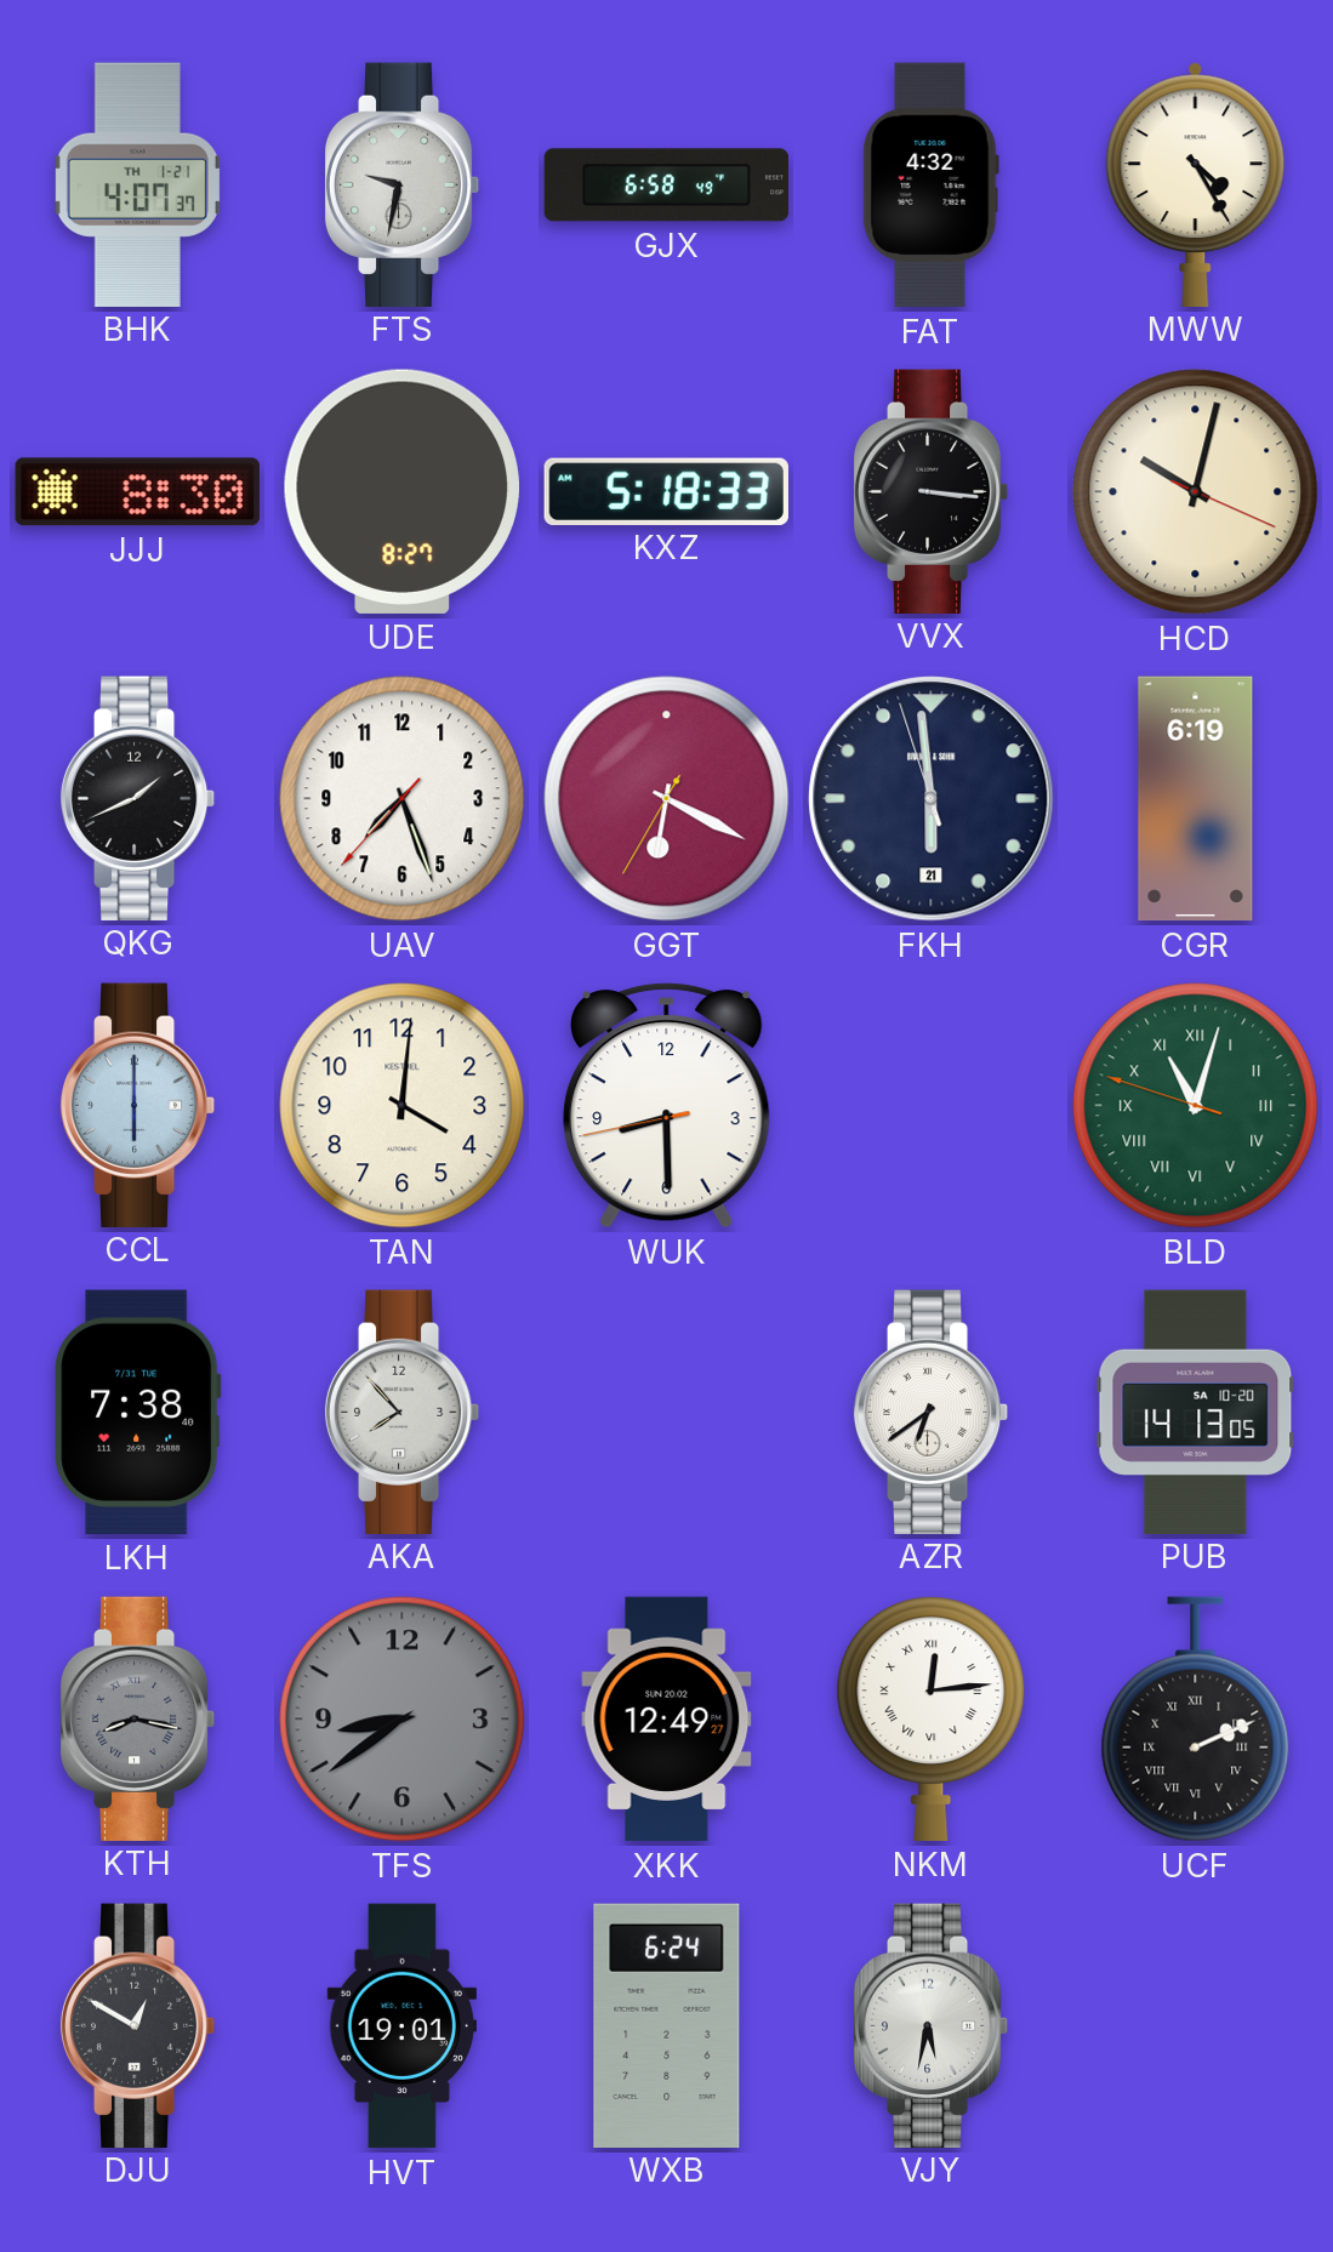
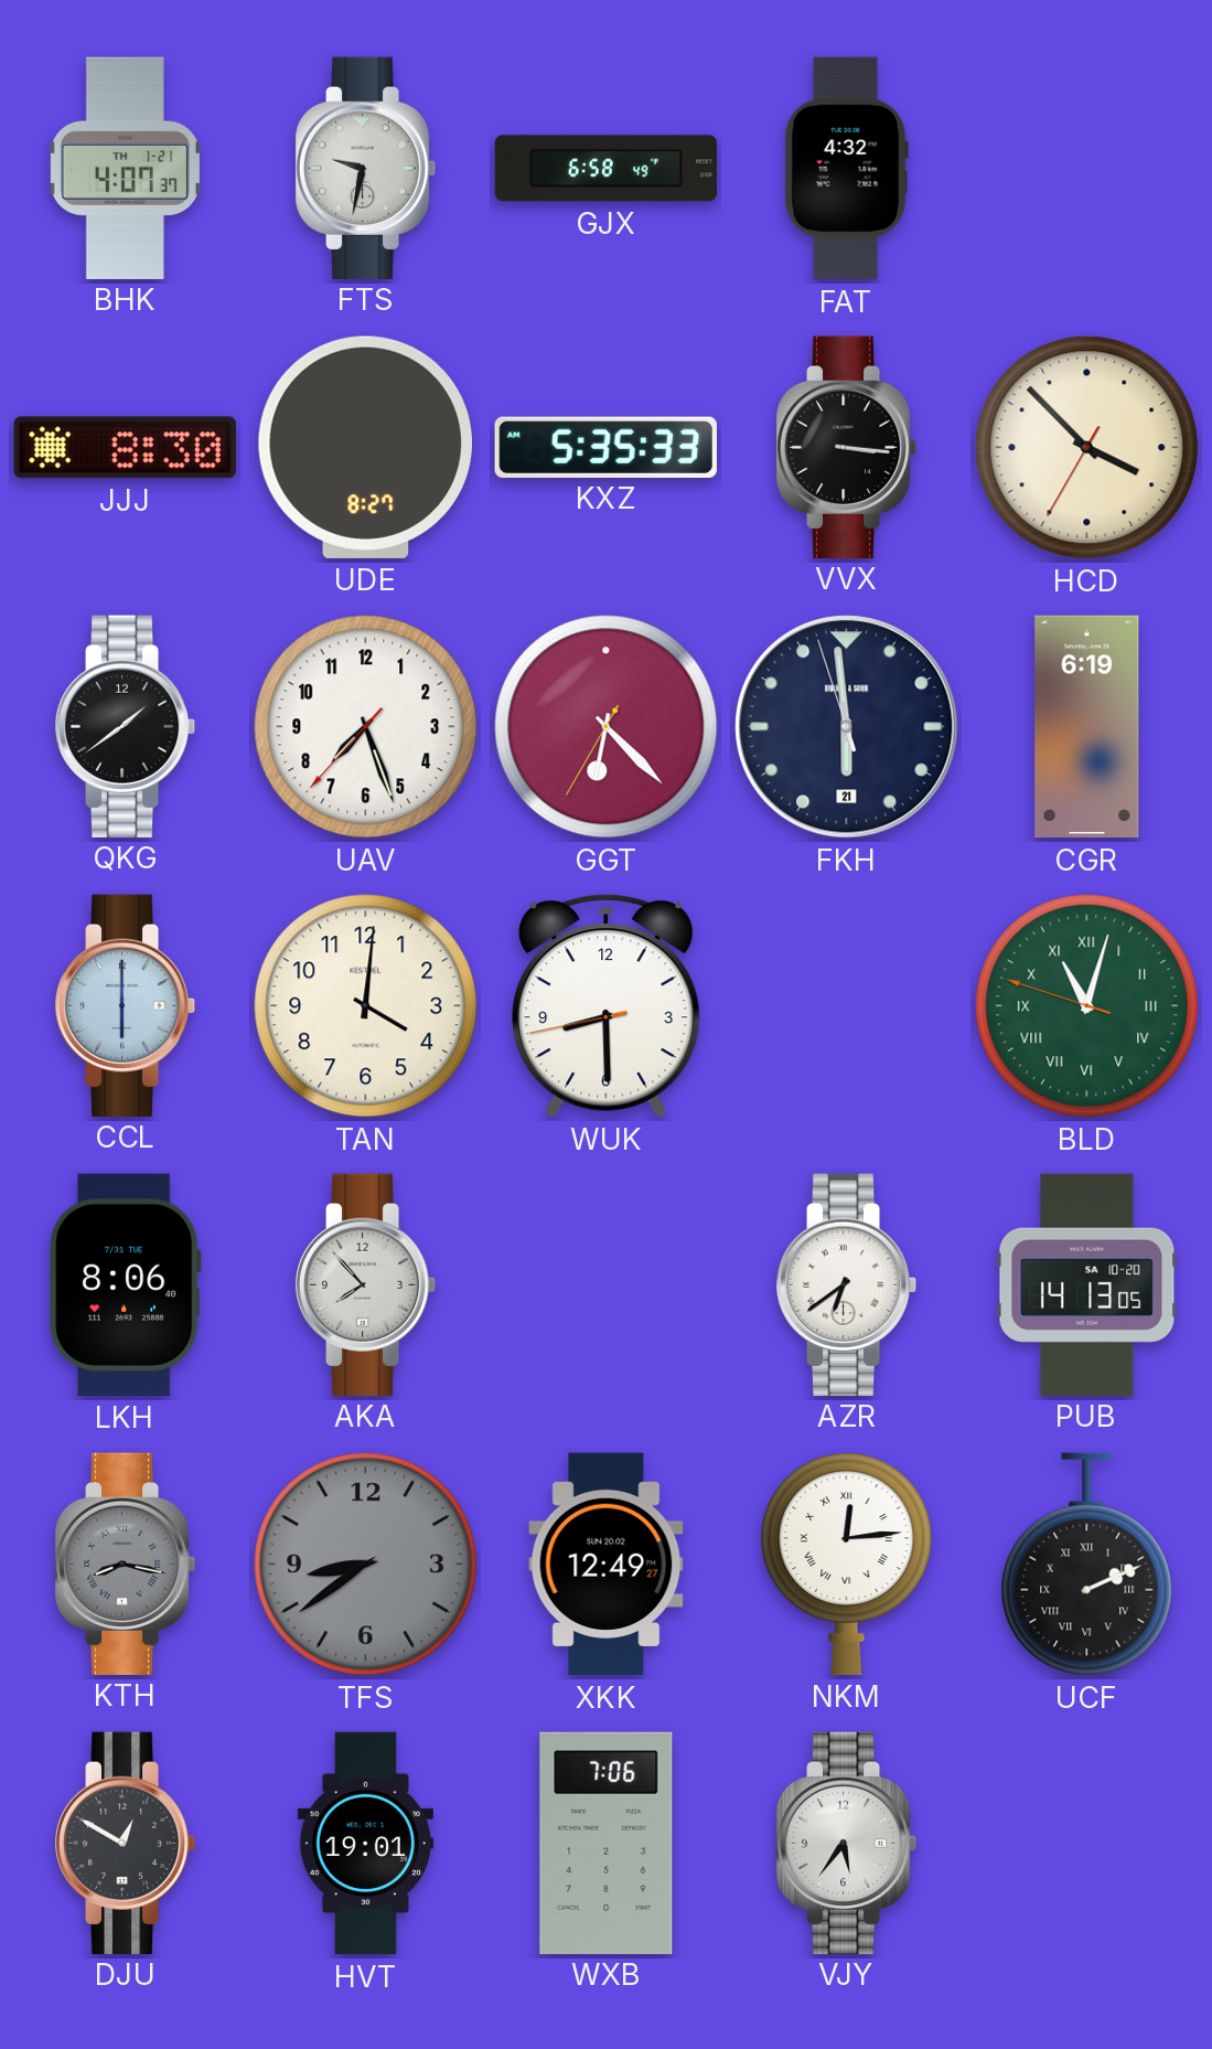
MWW: 4:25 -> none (1196, 184)
KXZ: 5:18 -> 5:35 (605, 447)
HCD: 10:02 -> 3:52 (1087, 448)
QKG: 1:41 -> 1:39 (126, 726)
GGT: 6:19 -> 6:22 (607, 727)
LKH: 7:38 -> 8:06 (126, 1284)
WXB: 6:24 -> 7:06 (607, 1843)
VJY: 5:32 -> 5:36 (847, 1843)
